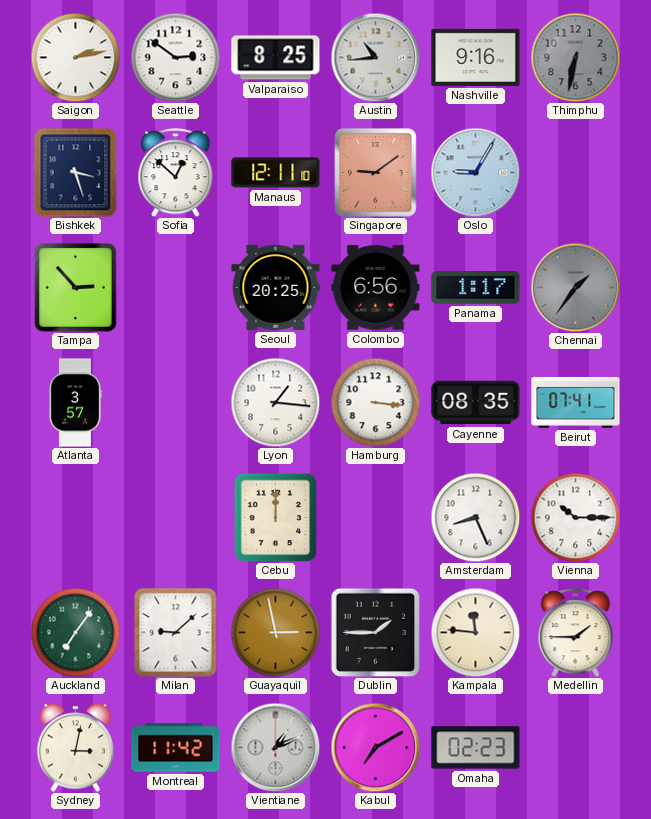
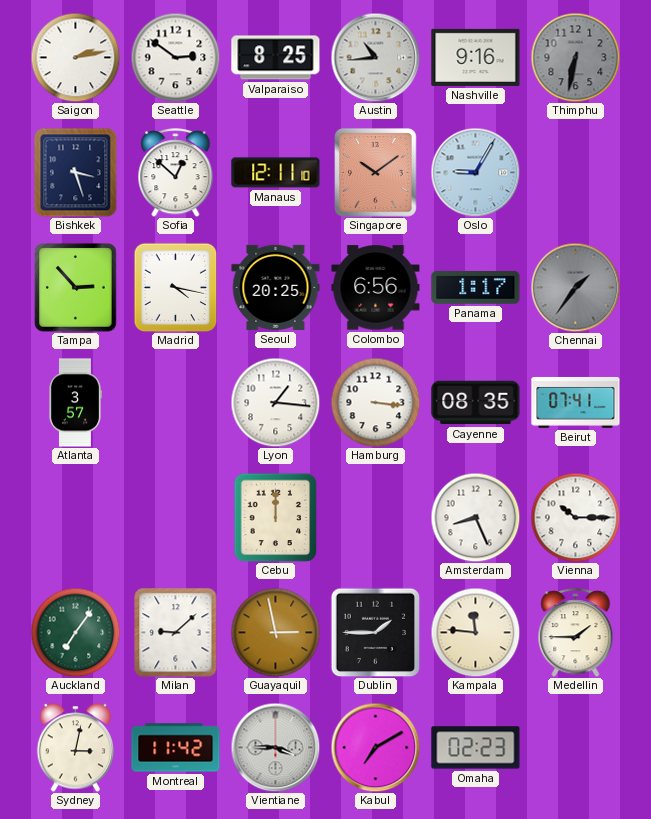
Singapore: 9:09 -> 10:09 (376, 173)
Madrid: none -> 4:17 (176, 287)
Vientiane: 1:11 -> 3:45 (275, 747)
